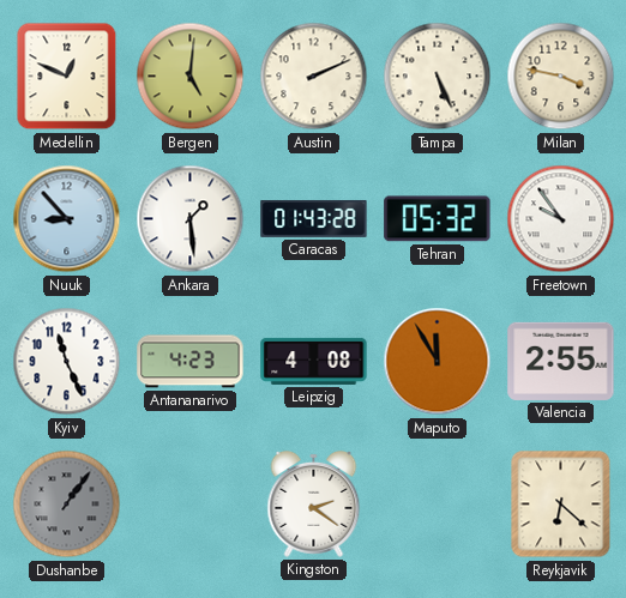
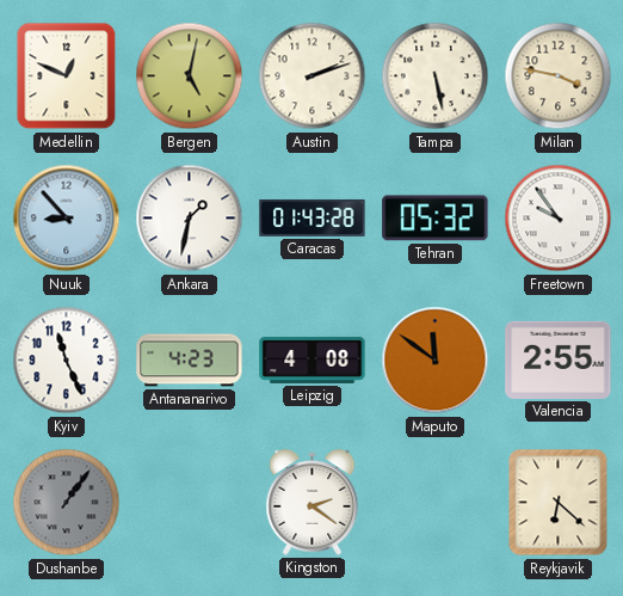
Bergen: 5:01 -> 5:02 (190, 76)
Austin: 2:11 -> 2:12 (313, 76)
Tampa: 5:26 -> 5:28 (436, 76)
Ankara: 1:29 -> 1:32 (190, 219)
Maputo: 11:55 -> 11:51 (436, 361)
